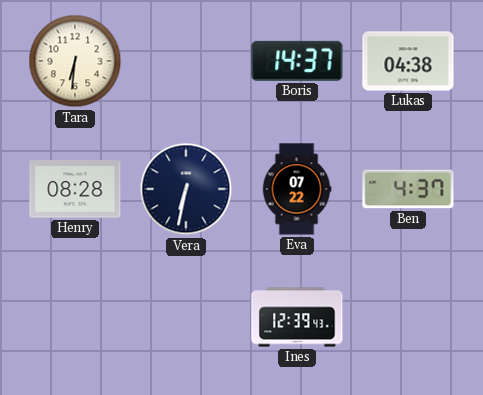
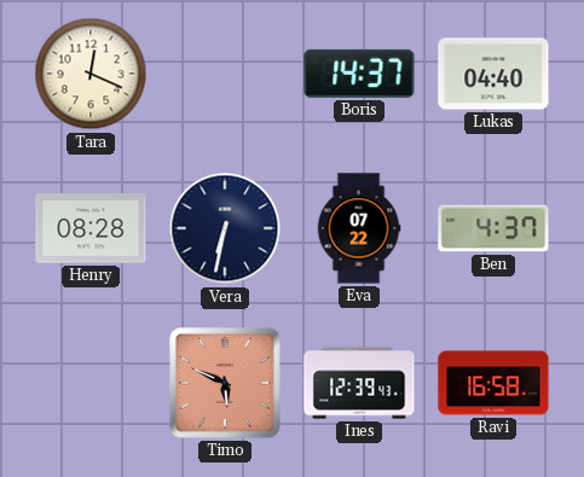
Tara: 6:31 -> 12:19 (91, 74)
Lukas: 04:38 -> 04:40 (493, 74)
Timo: none -> 5:49 (225, 383)
Ravi: none -> 16:58 (493, 383)
